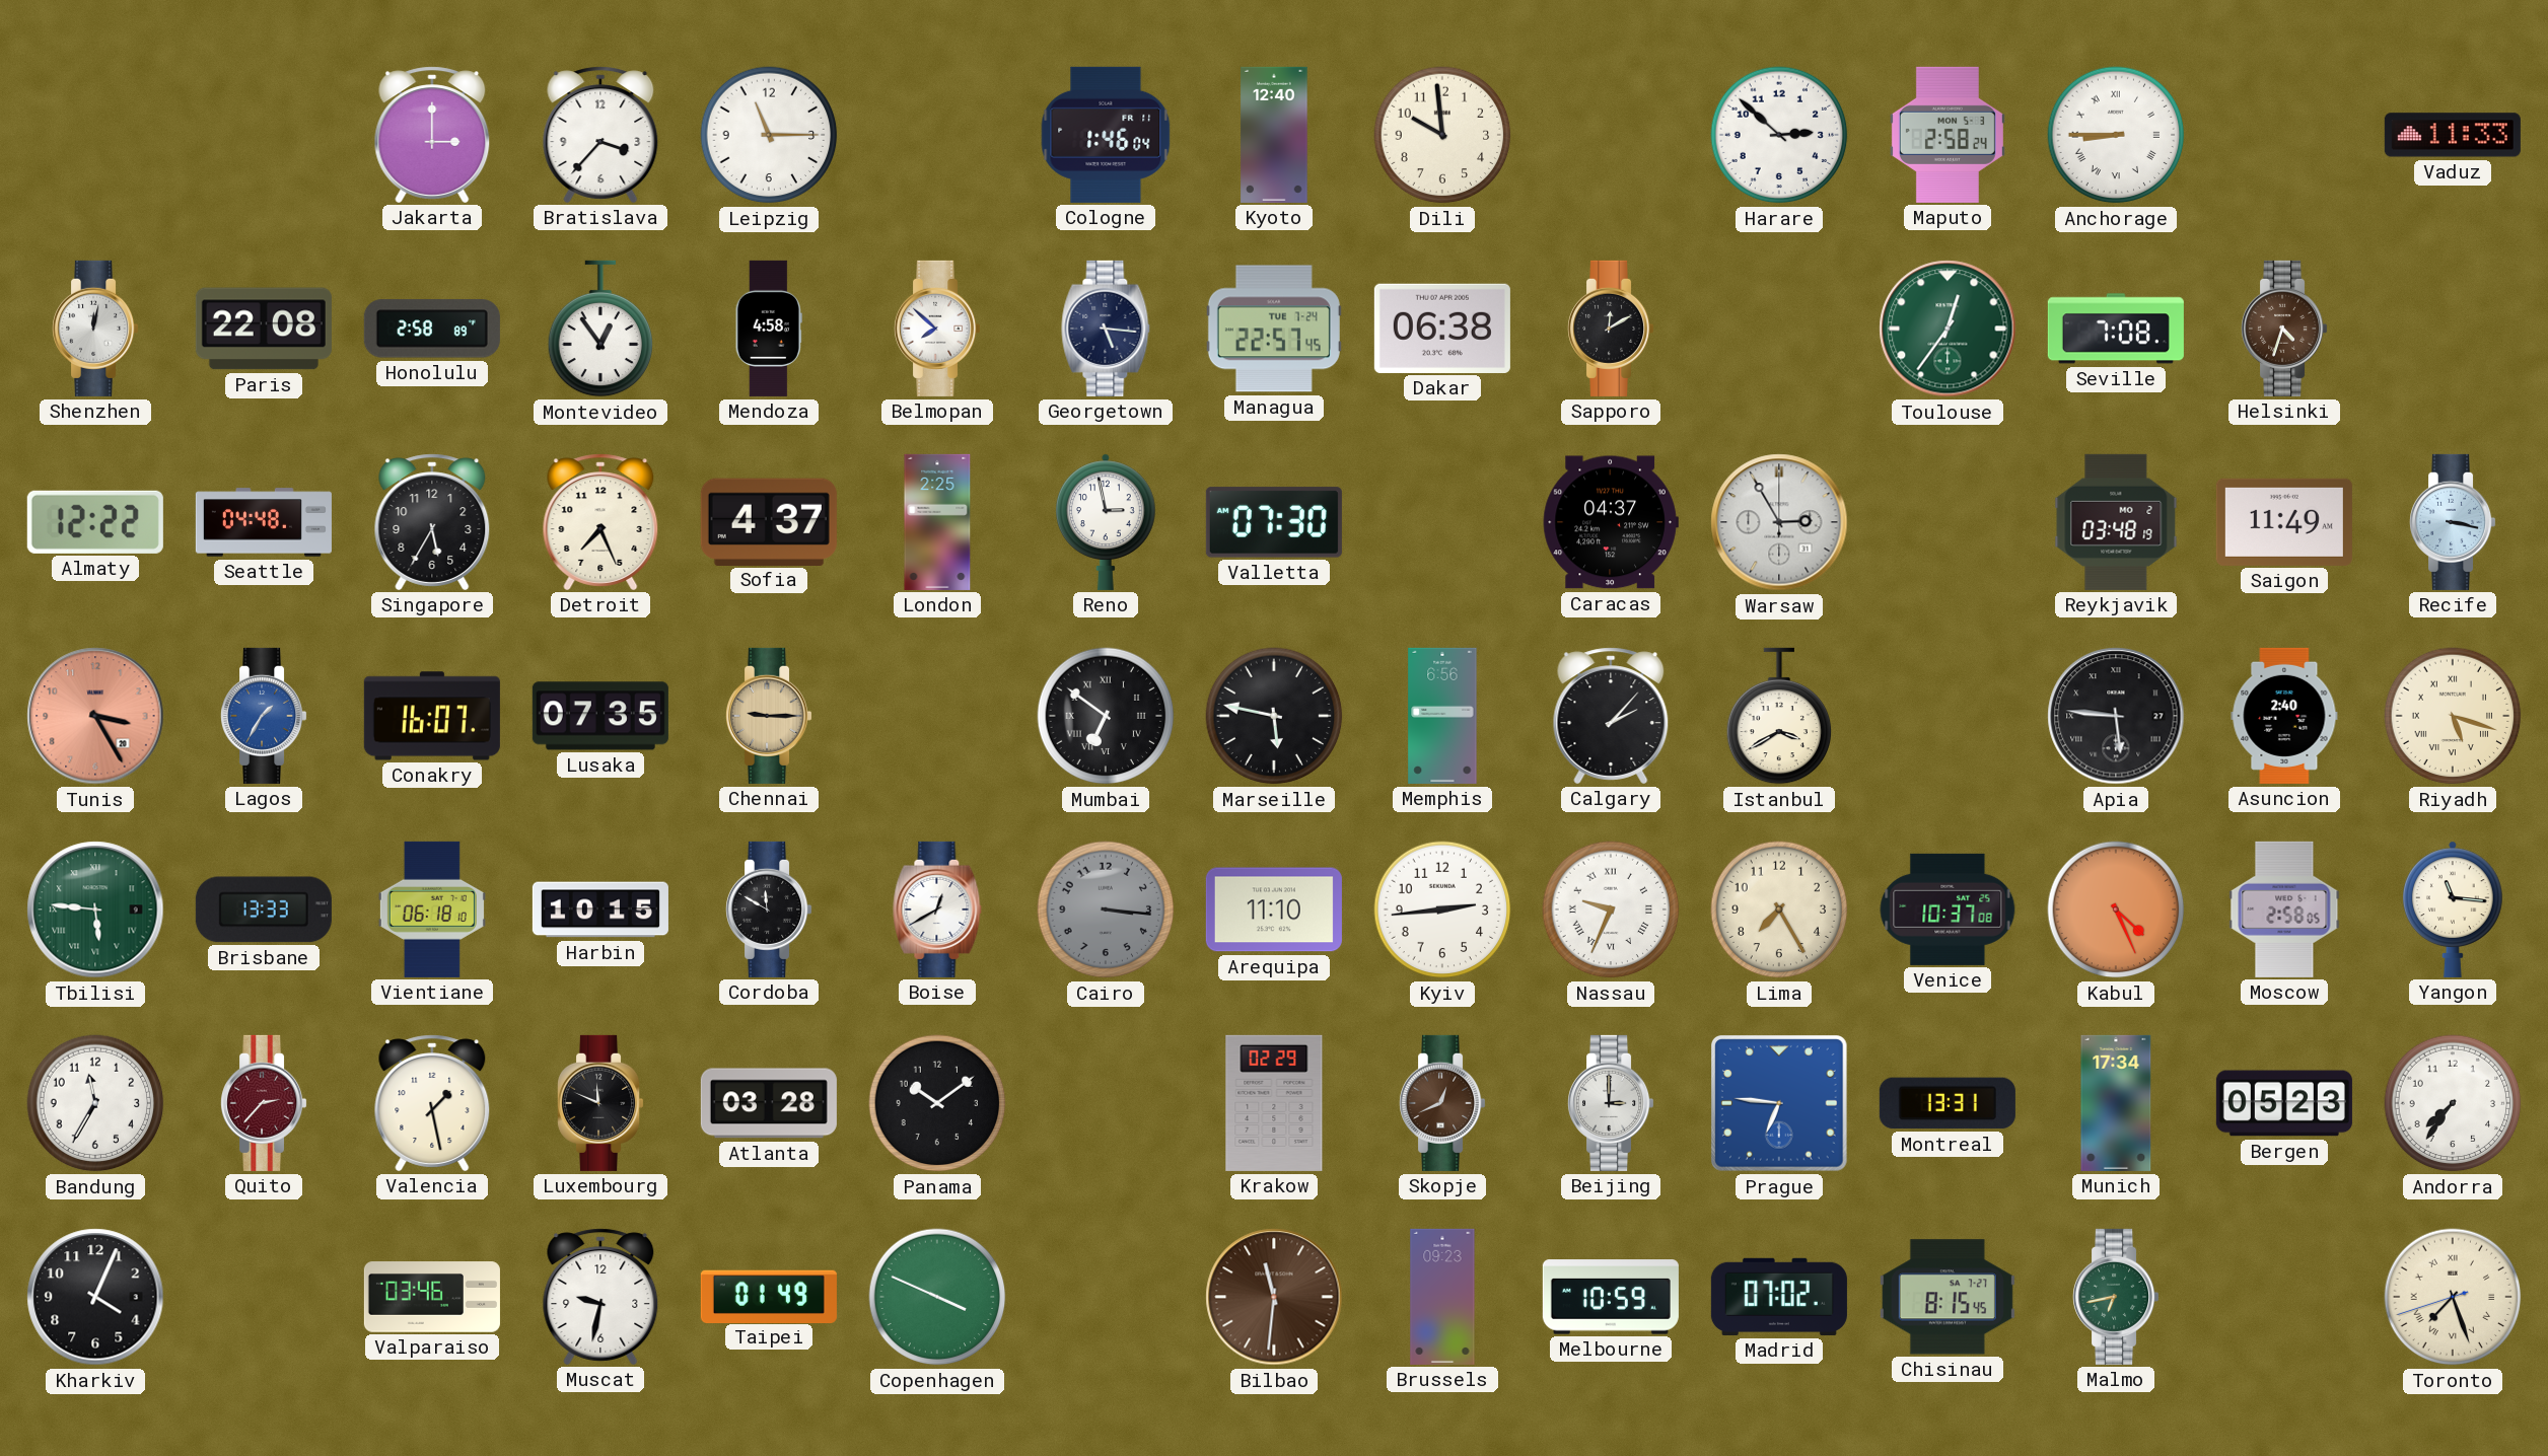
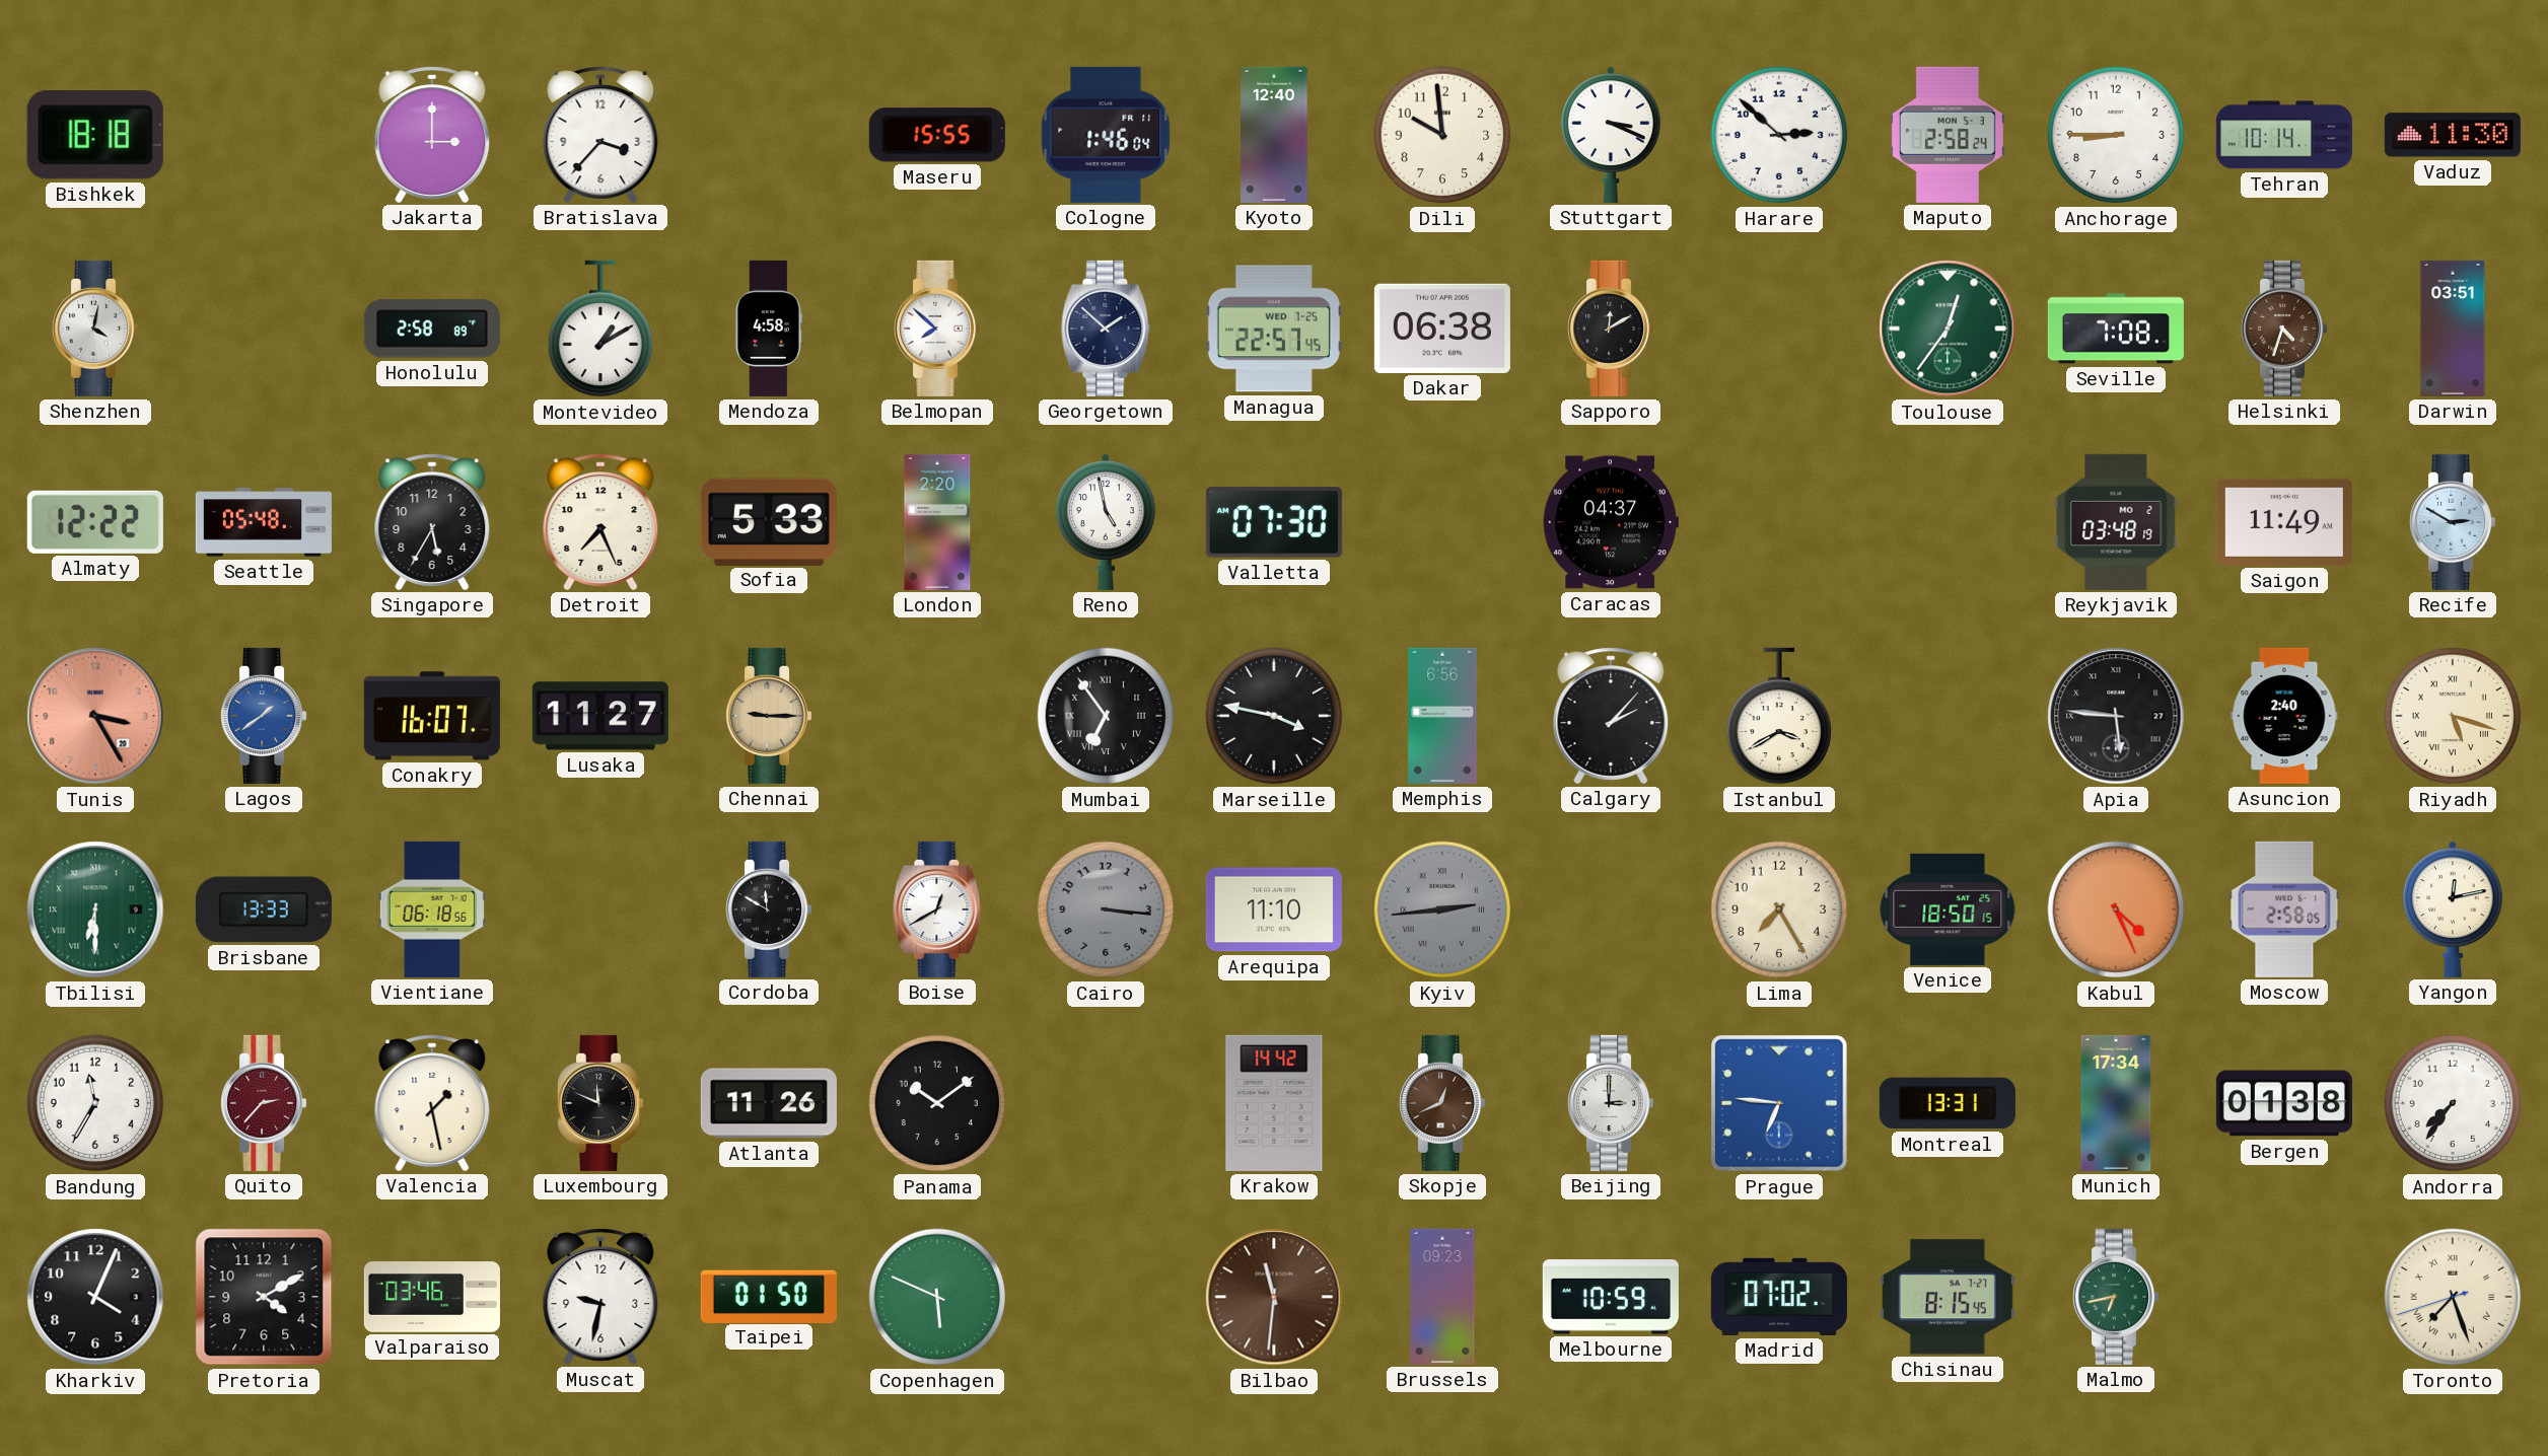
Bishkek: none -> 18:18 (95, 135)
Leipzig: 11:15 -> none (769, 135)
Maseru: none -> 15:55 (937, 135)
Stuttgart: none -> 3:19 (1612, 135)
Anchorage numerals: Roman -> Arabic (2116, 135)
Tehran: none -> 10:14 (2284, 135)
Vaduz: 11:33 -> 11:30 (2453, 135)
Shenzhen: 12:02 -> 4:02 (96, 329)
Paris: 22:08 -> none (264, 329)
Montevideo: 12:54 -> 1:10 (600, 329)
Georgetown: 5:16 -> 1:52 (1106, 329)
Managua date: TUE 7-24 -> WED 7-25 (1274, 329)
Darwin: none -> 03:51 (2453, 329)
Seattle: 04:48 -> 05:48 (264, 522)
Sofia: 4:37 -> 5:33 (769, 521)
London: 2:25 -> 2:20 (937, 522)
Reno: 2:58 -> 4:58 (1107, 522)
Warsaw: 2:55 -> none (1779, 522)
Recife: 3:17 -> 2:50 (2454, 522)
Lagos: 1:35 -> 1:39 (265, 716)
Lusaka: 07:35 -> 11:27 (600, 716)
Mumbai: 6:51 -> 6:54 (1106, 716)
Marseille: 5:47 -> 3:47 (1274, 716)
Tbilisi: 5:46 -> 6:30 (95, 909)
Vientiane: 06:18:10 -> 06:18:56 (432, 909)
Harbin: 10:15 -> none (600, 909)
Kyiv dial: white -> grey (1442, 909)
Kyiv numerals: Arabic -> Roman (1442, 909)
Nassau: 9:34 -> none (1611, 909)
Venice: 10:37 -> 18:50 (1948, 909)
Yangon: 11:16 -> 12:13 (2454, 909)
Atlanta: 03:28 -> 11:26 (769, 1103)
Krakow: 02:29 -> 14:42 (1274, 1103)
Bergen: 05:23 -> 01:38 (2284, 1103)
Pretoria: none -> 4:10 (264, 1297)
Taipei: 01:49 -> 01:50 (769, 1296)
Copenhagen: 3:49 -> 5:49 (937, 1297)
